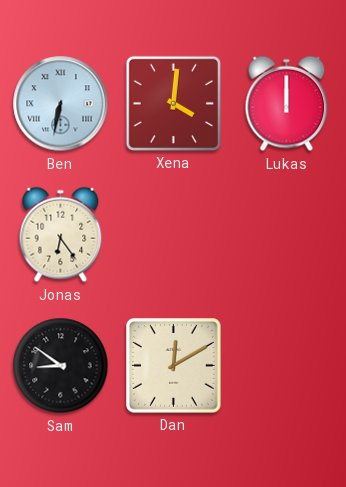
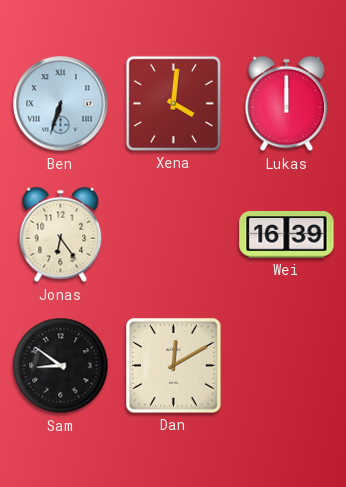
Ben: 6:32 -> 6:33 (61, 104)
Wei: none -> 16:39 (287, 235)
